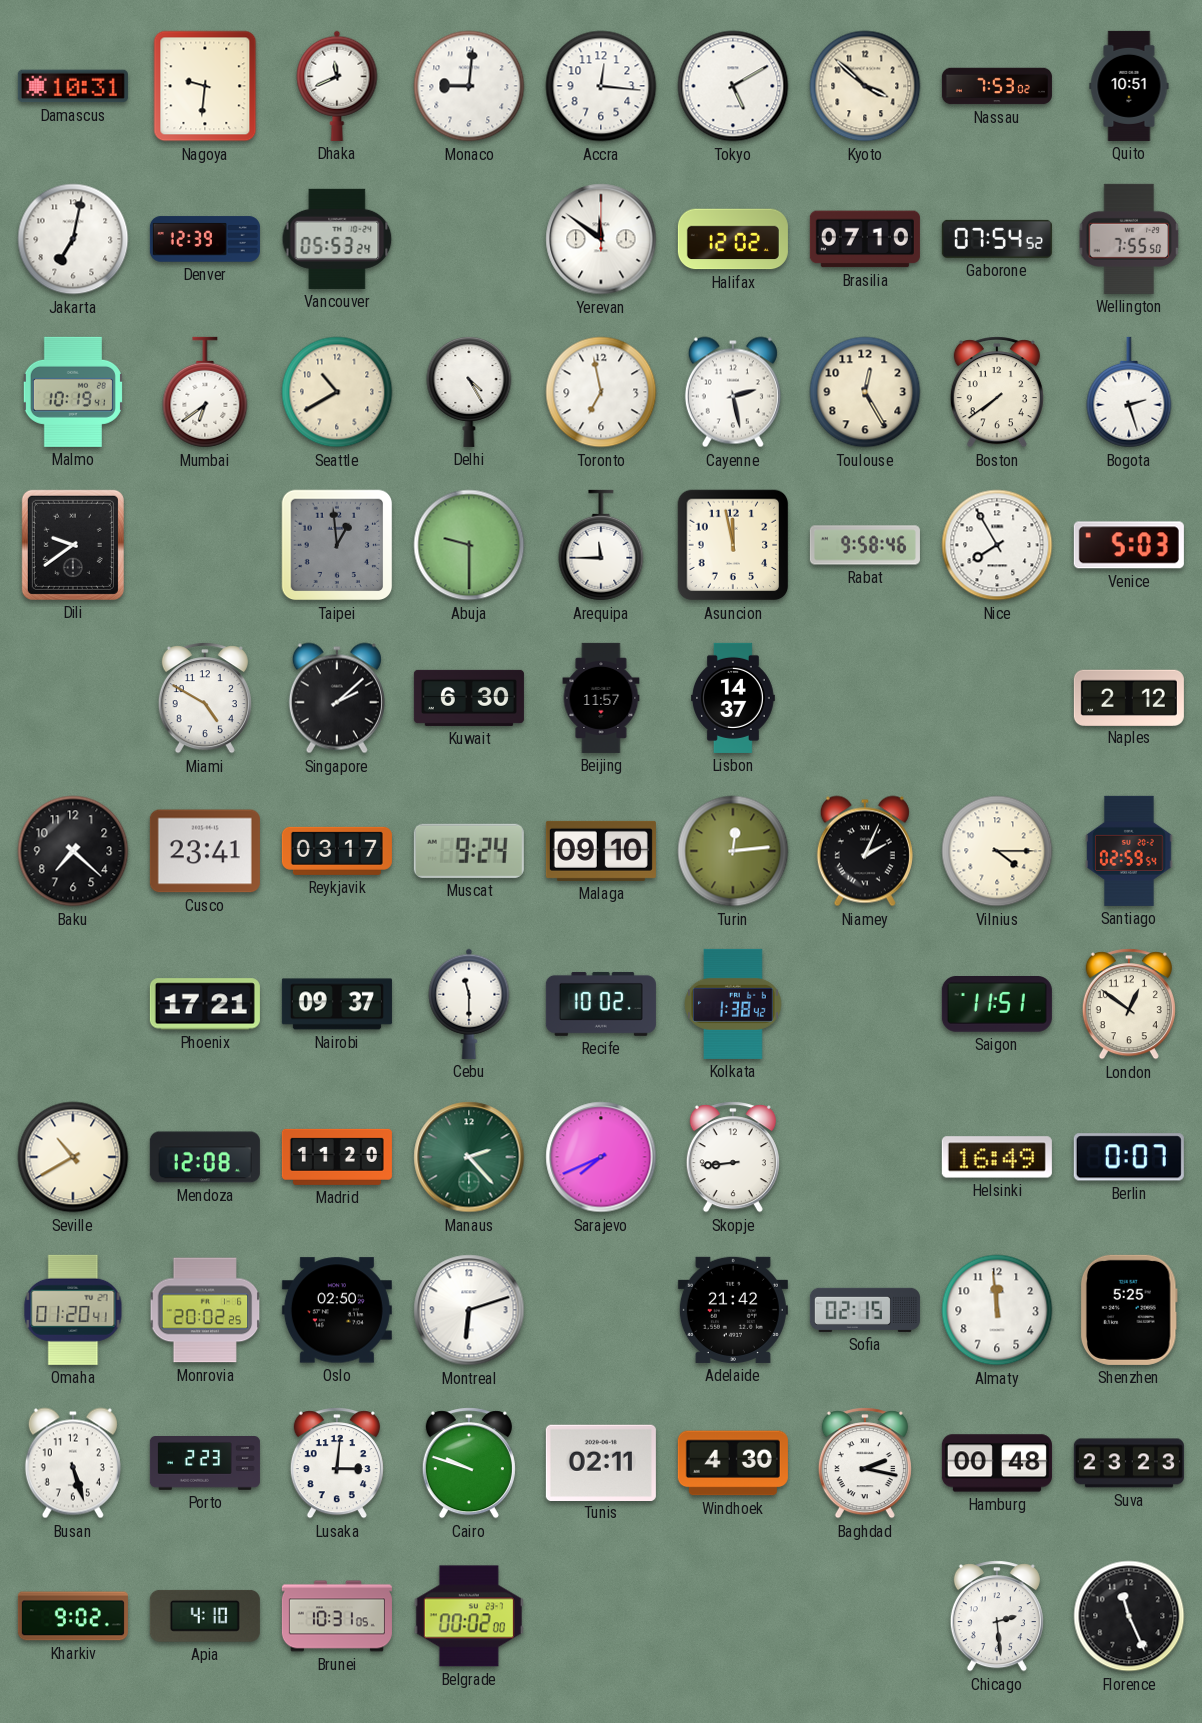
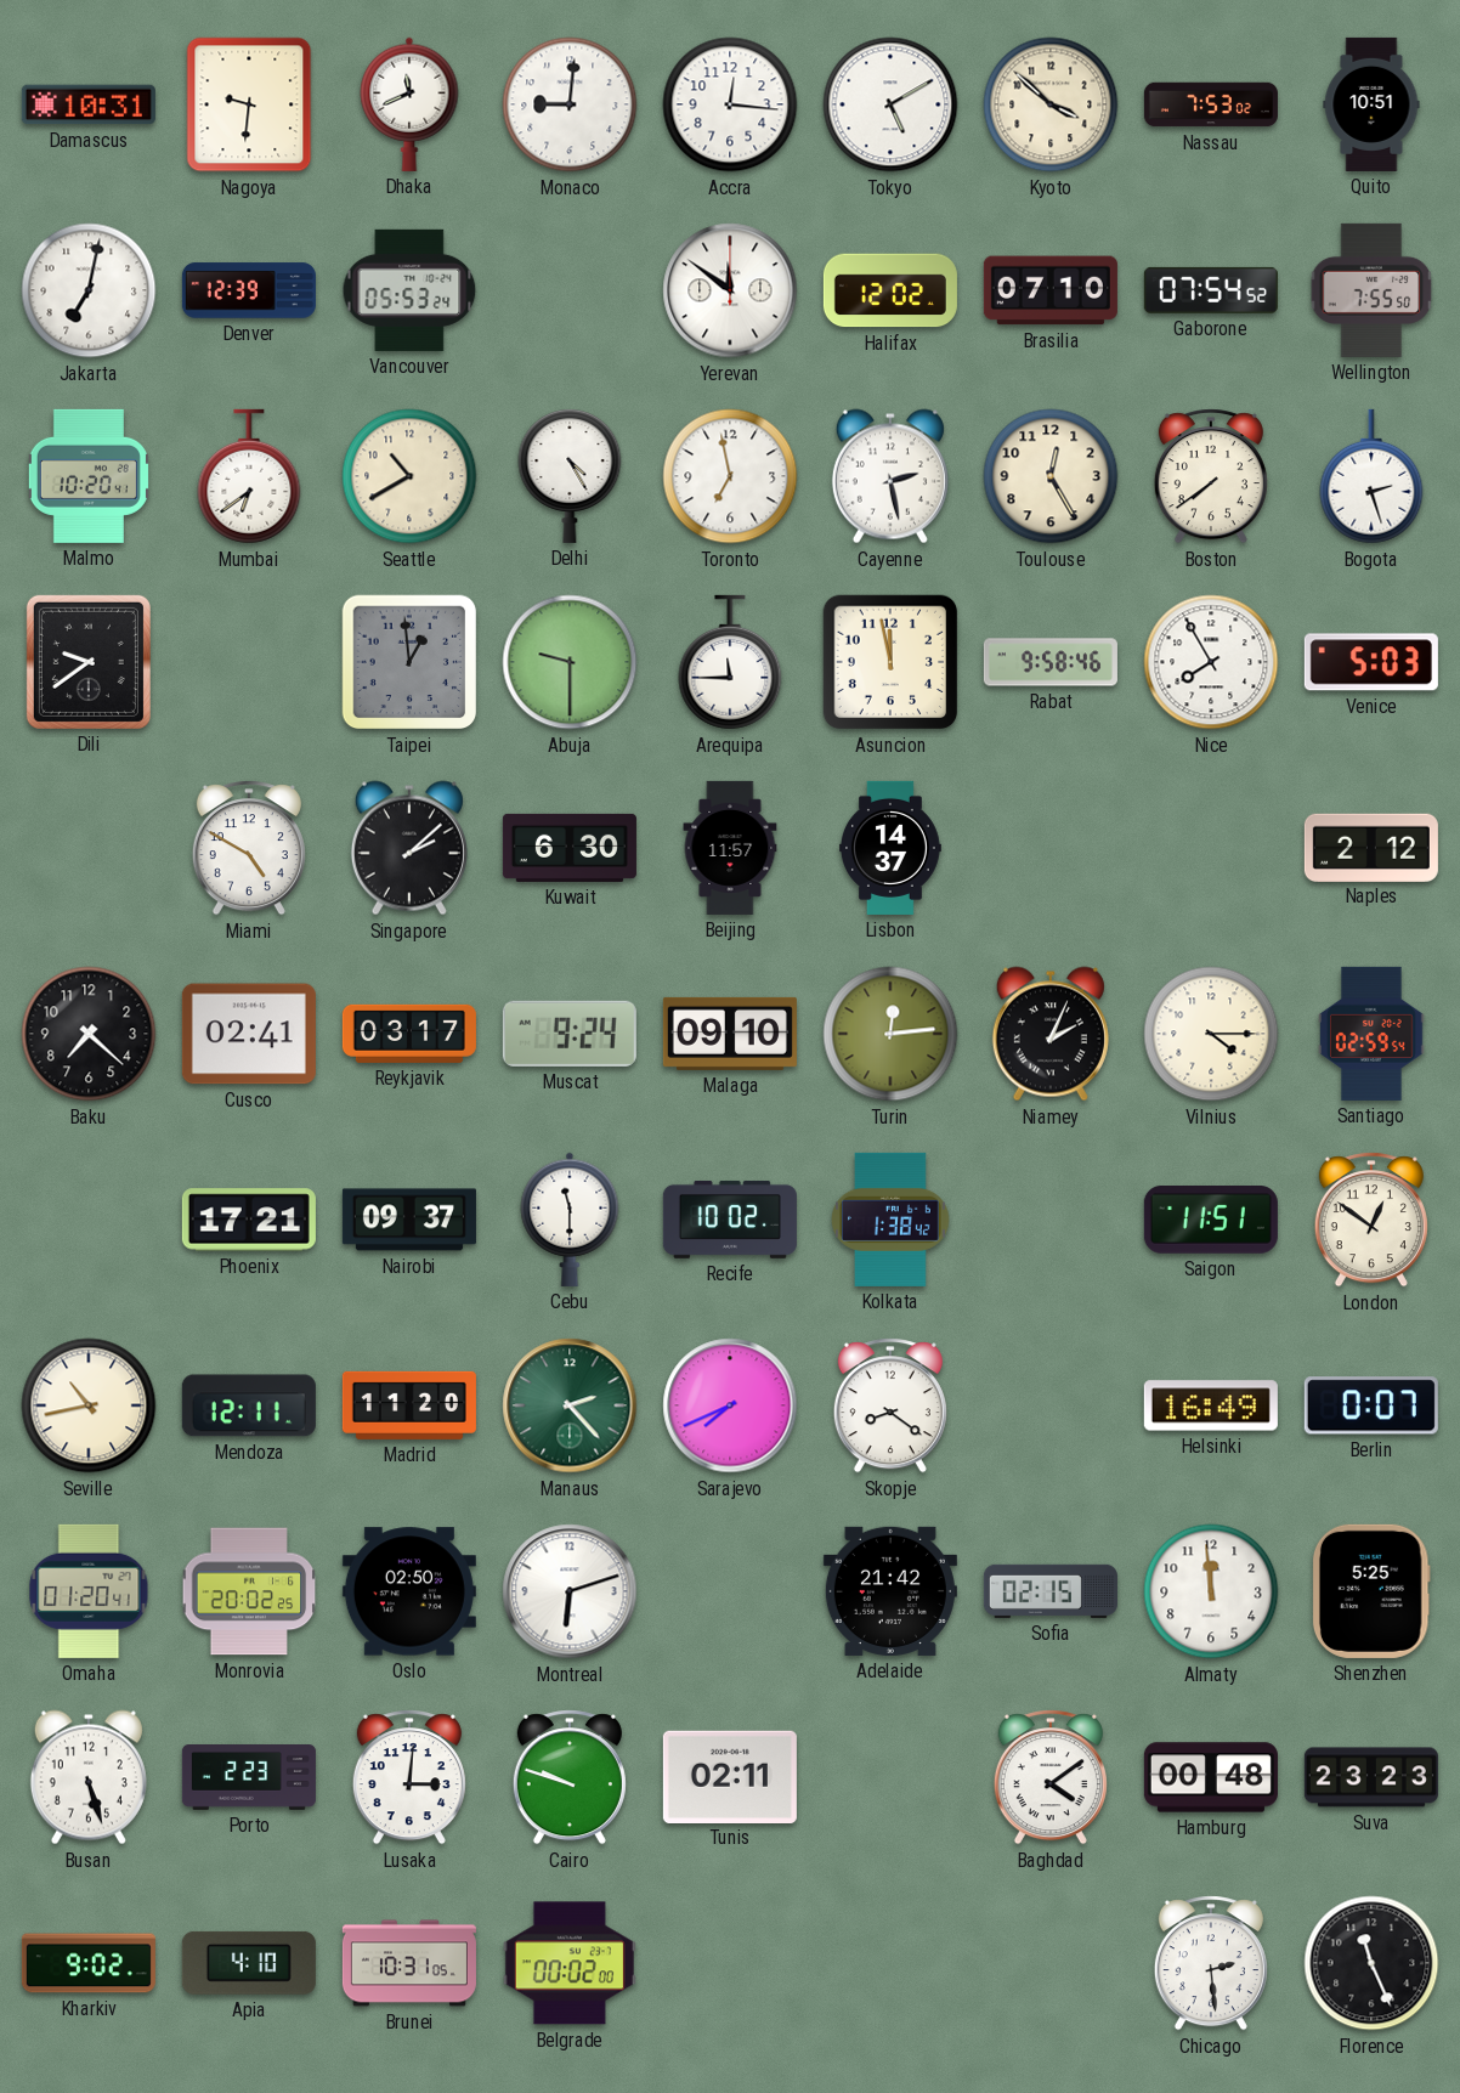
Malmo: 10:19 -> 10:20 (89, 476)
Cusco: 23:41 -> 02:41 (249, 1034)
Seville: 10:40 -> 10:43 (89, 1405)
Mendoza: 12:08 -> 12:11 (249, 1405)
Skopje: 8:44 -> 8:21 (890, 1405)
Windhoek: 4:30 -> none (733, 1463)
Baghdad: 2:17 -> 4:09 (1051, 1777)
